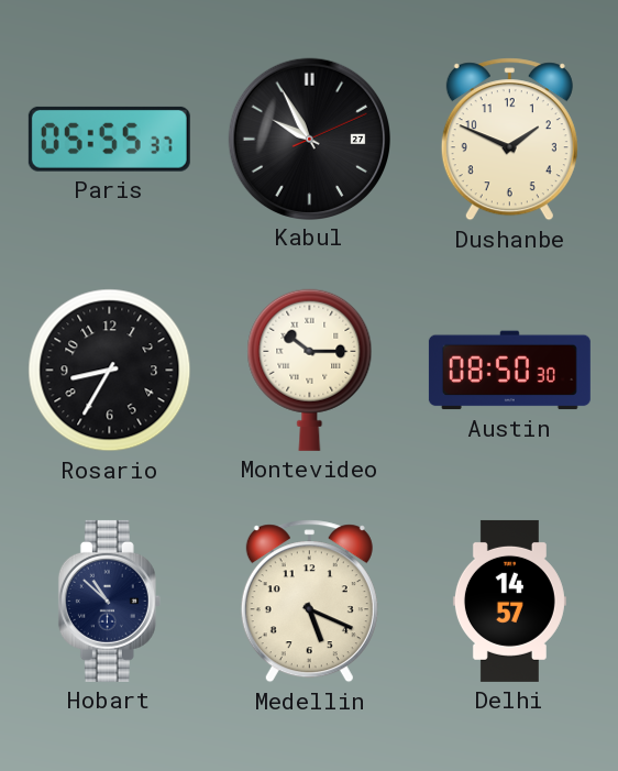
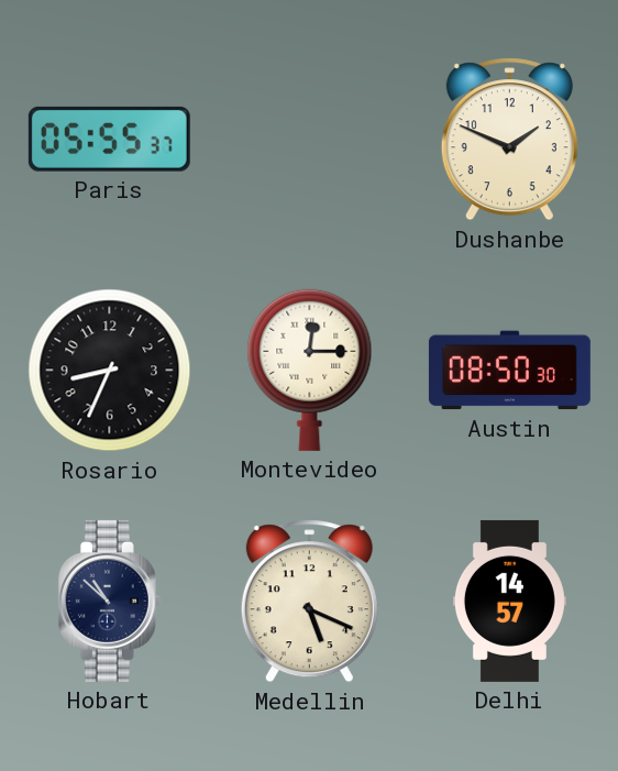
Kabul: 9:55 -> none (309, 139)
Rosario: 8:35 -> 8:34 (110, 371)
Montevideo: 10:15 -> 12:15 (310, 370)
